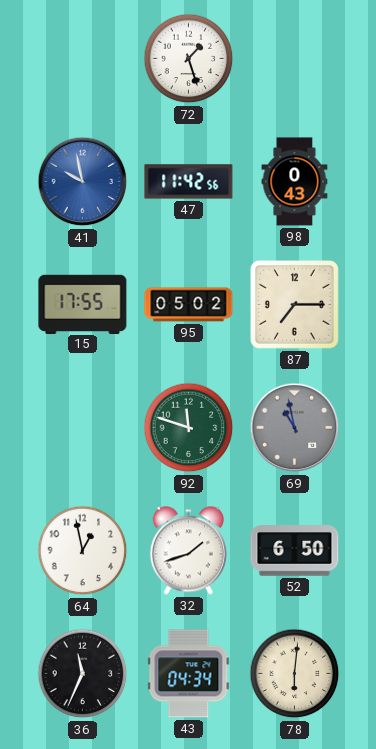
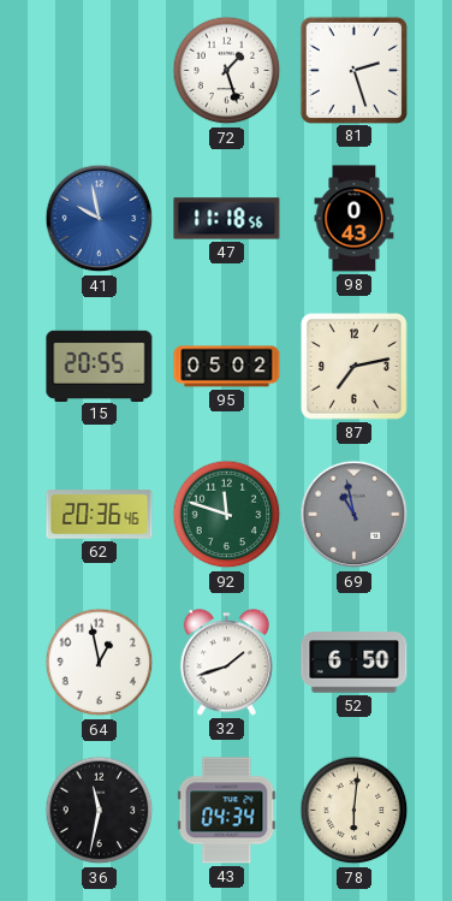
81: none -> 2:27 (353, 70)
47: 11:42 -> 11:18 (227, 219)
15: 17:55 -> 20:55 (100, 366)
87: 7:15 -> 7:13 (355, 367)
62: none -> 20:36 (100, 515)
36: 11:34 -> 11:32 (100, 811)
